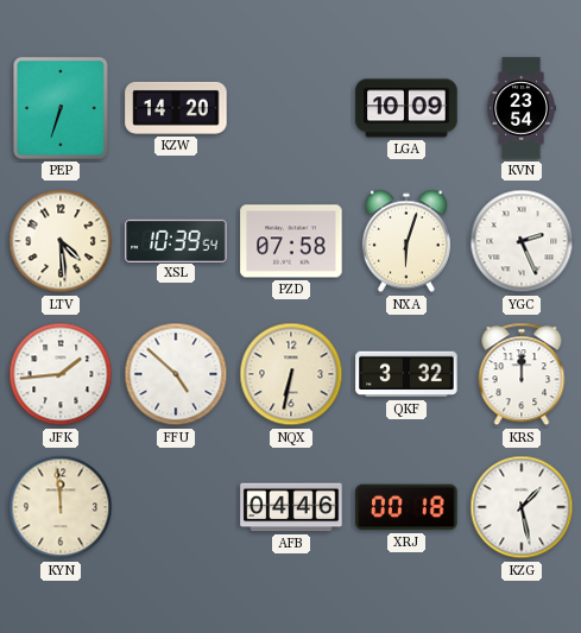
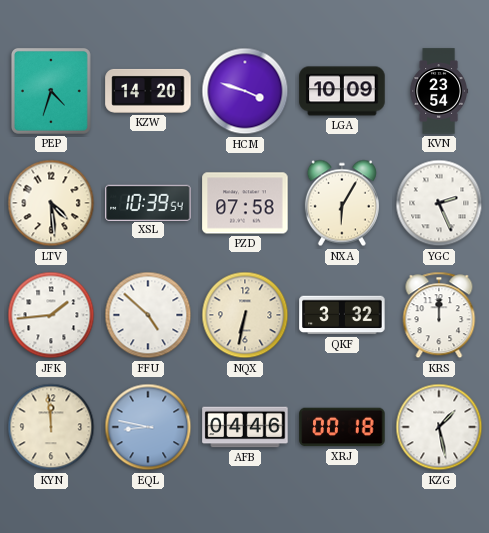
PEP: 6:33 -> 4:33 (51, 91)
HCM: none -> 3:48 (245, 91)
NXA: 6:03 -> 6:05 (342, 203)
EQL: none -> 8:47 (148, 427)
